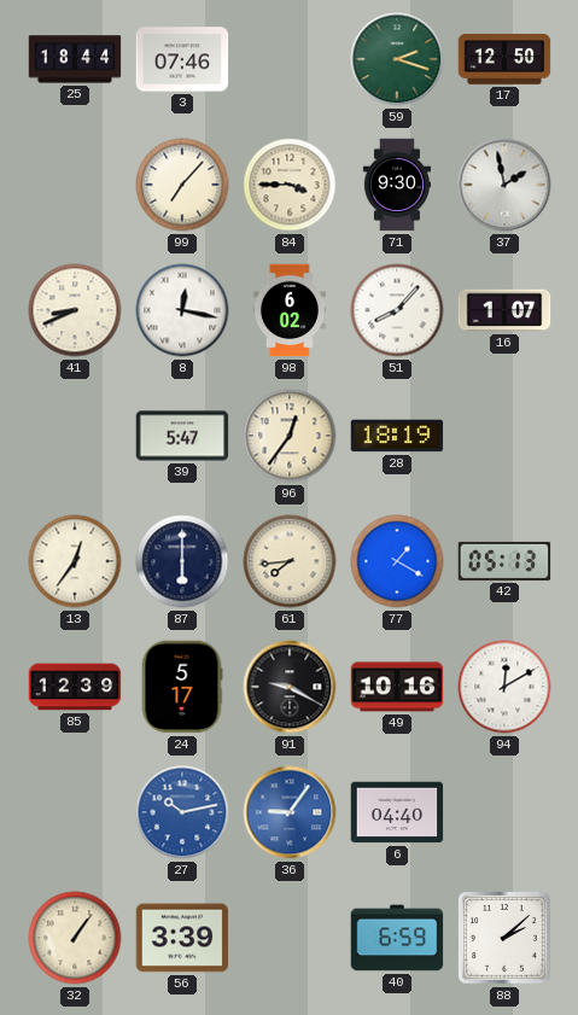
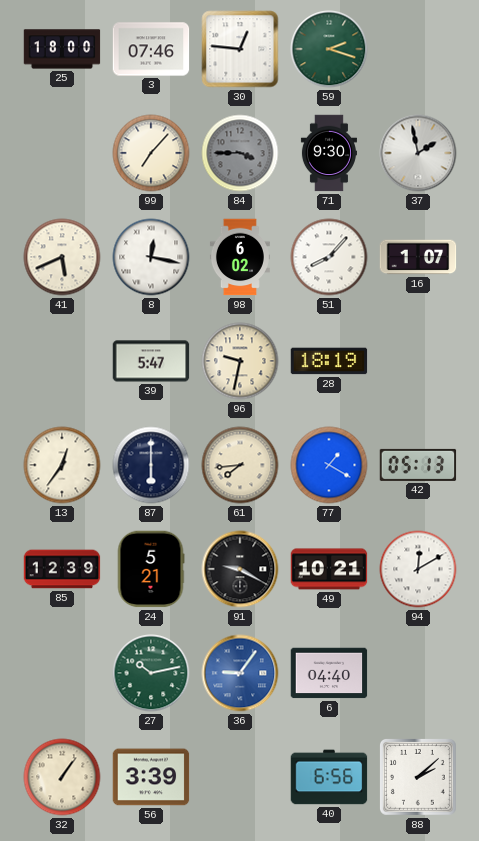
25: 18:44 -> 18:00 (62, 49)
30: none -> 12:46 (240, 49)
17: 12:50 -> none (504, 59)
84 dial: cream -> grey (240, 153)
41: 8:41 -> 5:41 (62, 257)
96: 12:36 -> 9:32 (240, 361)
24: 5:17 -> 5:21 (151, 569)
49: 10:16 -> 10:21 (329, 569)
27 dial: blue -> green (151, 673)
40: 6:59 -> 6:56 (329, 777)
